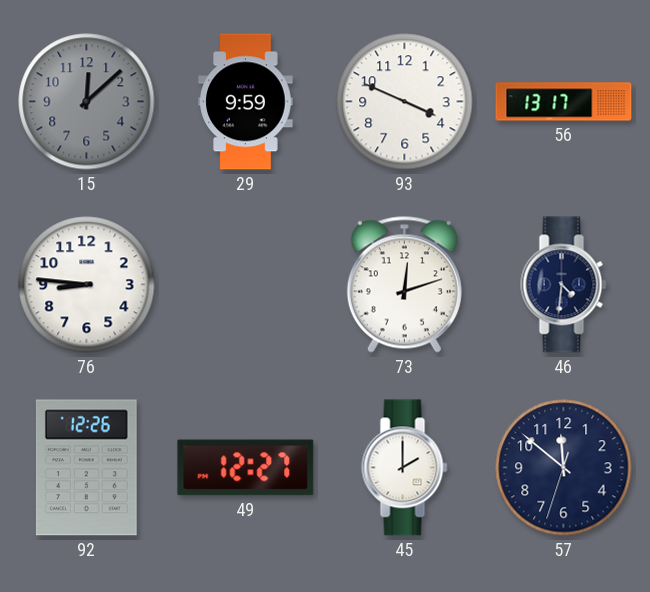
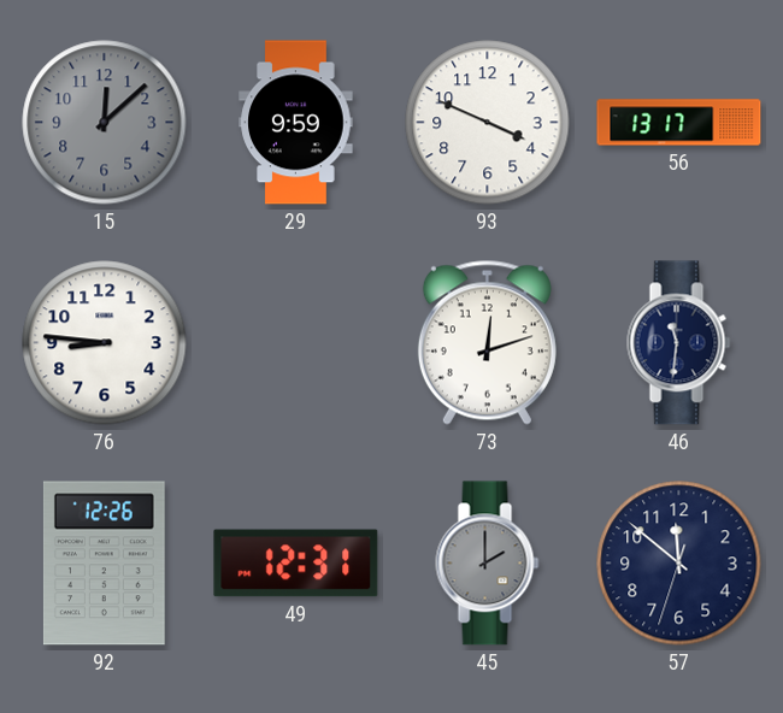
46: 4:31 -> 11:31 (679, 343)
49: 12:27 -> 12:31 (296, 564)
45 dial: white -> grey (488, 564)
